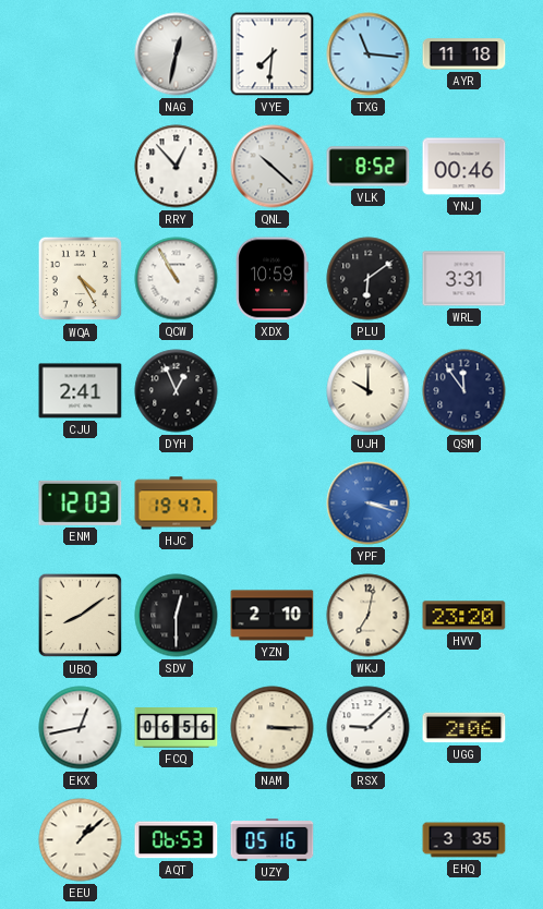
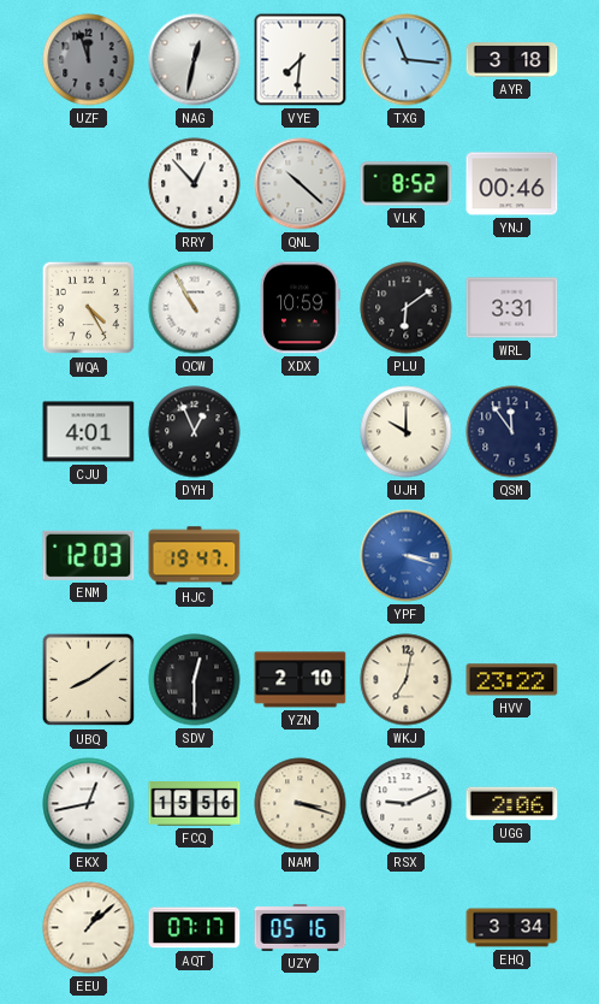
UZF: none -> 11:57 (89, 60)
AYR: 11:18 -> 3:18 (512, 60)
CJU: 2:41 -> 4:01 (89, 432)
HVV: 23:20 -> 23:22 (512, 680)
FCQ: 06:56 -> 15:56 (195, 804)
NAM: 3:15 -> 3:18 (301, 804)
RSX: 9:08 -> 9:11 (407, 804)
AQT: 06:53 -> 07:17 (195, 928)
EHQ: 3:35 -> 3:34 (512, 928)
